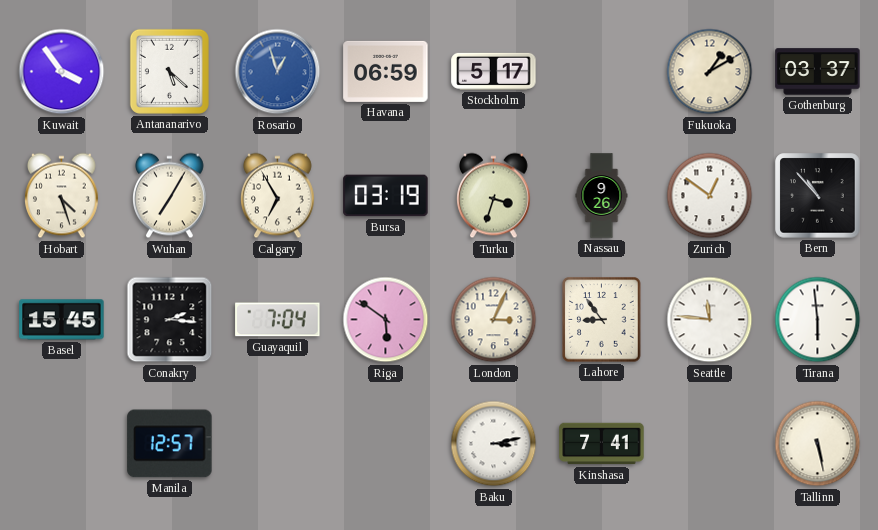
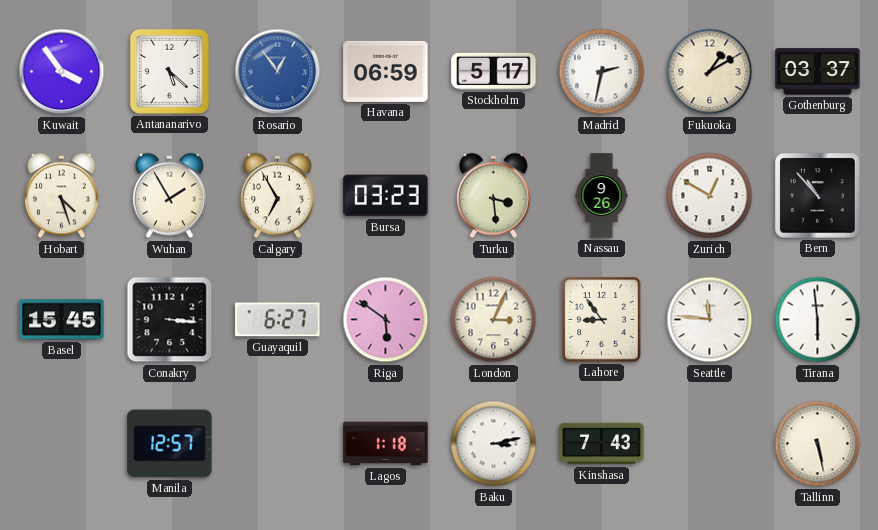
Rosario: 12:57 -> 12:54 (278, 72)
Madrid: none -> 2:32 (602, 72)
Wuhan: 7:05 -> 1:55 (170, 196)
Bursa: 03:19 -> 03:23 (386, 196)
Turku: 3:33 -> 3:29 (494, 196)
Zurich: 12:51 -> 12:50 (710, 196)
Conakry: 2:16 -> 3:16 (170, 320)
Guayaquil: 7:04 -> 6:27 (278, 320)
Lagos: none -> 1:18 (386, 444)
Kinshasa: 7:41 -> 7:43 (602, 444)
